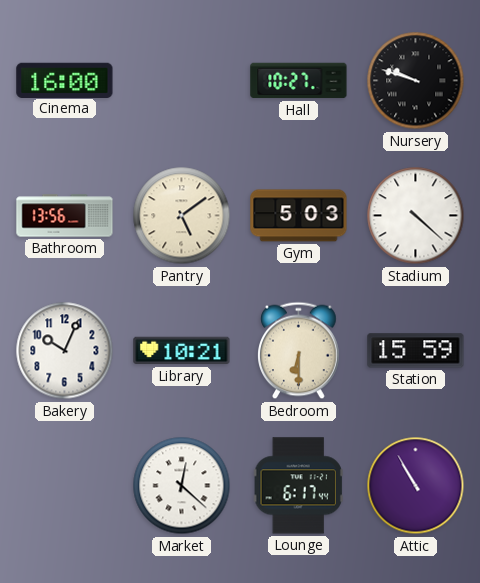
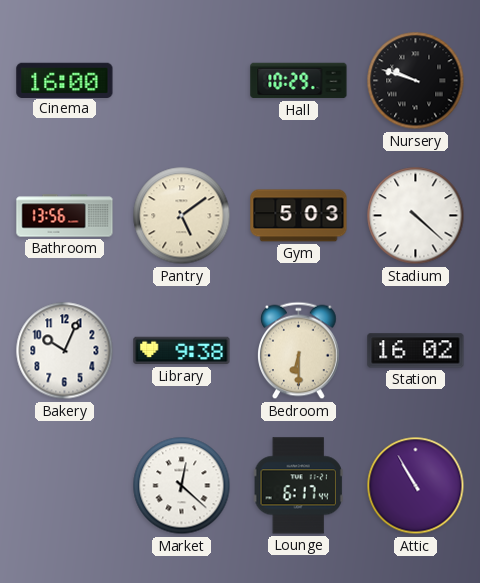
Hall: 10:27 -> 10:29 (299, 81)
Library: 10:21 -> 9:38 (182, 351)
Station: 15:59 -> 16:02 (416, 351)
